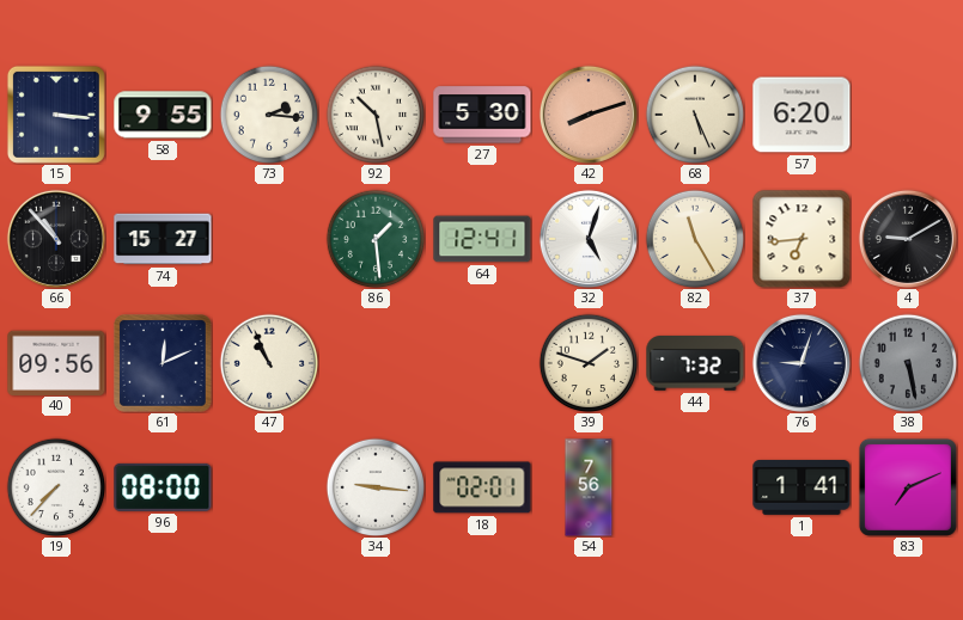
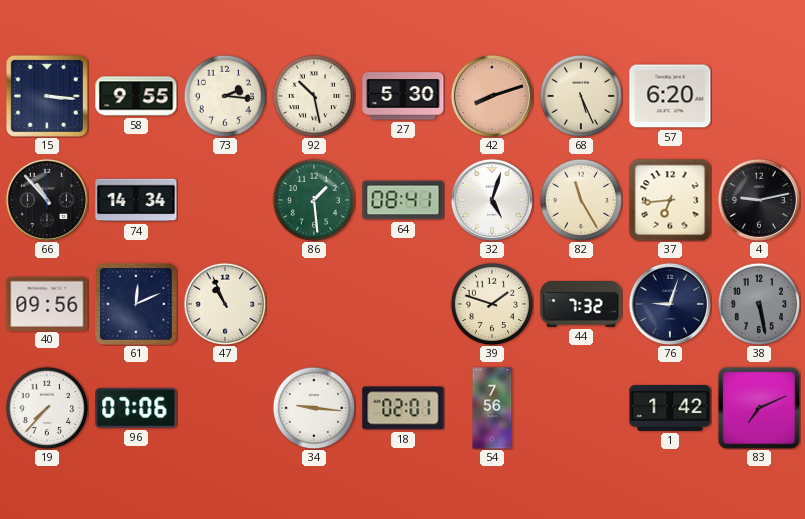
74: 15:27 -> 14:34 (136, 200)
64: 12:41 -> 08:41 (403, 200)
4: 9:10 -> 9:13 (759, 200)
96: 08:00 -> 07:06 (136, 408)
1: 1:41 -> 1:42 (670, 409)
